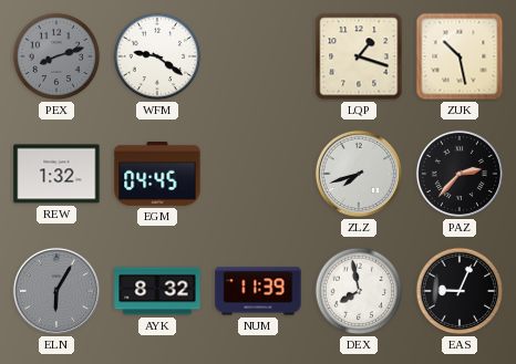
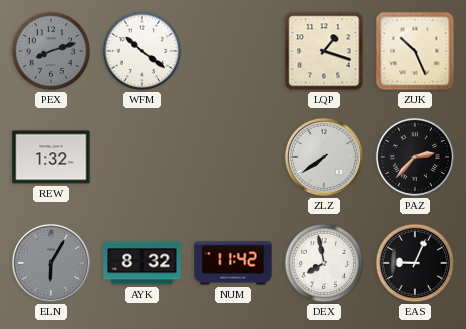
WFM: 9:21 -> 10:21 (142, 51)
ZUK: 10:28 -> 10:26 (415, 51)
EGM: 04:45 -> none (157, 175)
ZLZ: 7:42 -> 7:39 (324, 157)
NUM: 11:39 -> 11:42 (233, 263)
